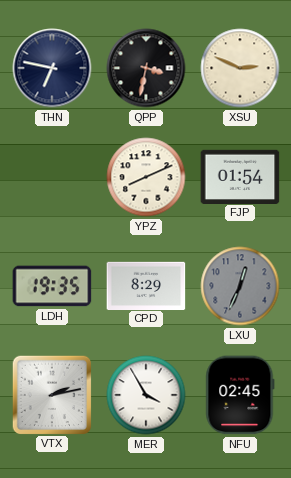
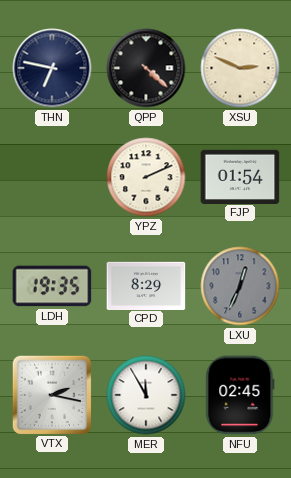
QPP: 3:32 -> 4:22 (146, 68)
YPZ: 8:11 -> 2:11 (146, 177)
VTX: 2:13 -> 2:17 (52, 394)
MER: 3:55 -> 11:55 (146, 395)
